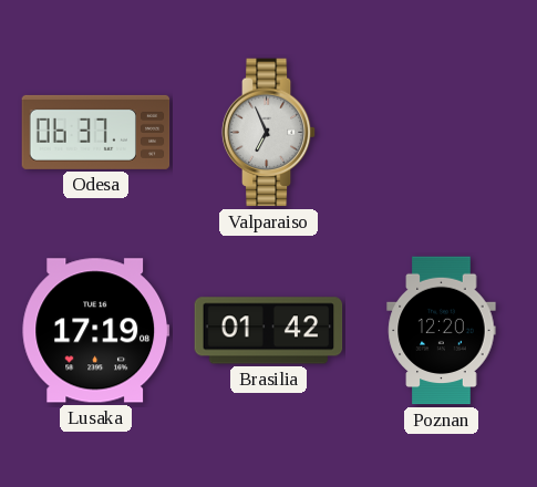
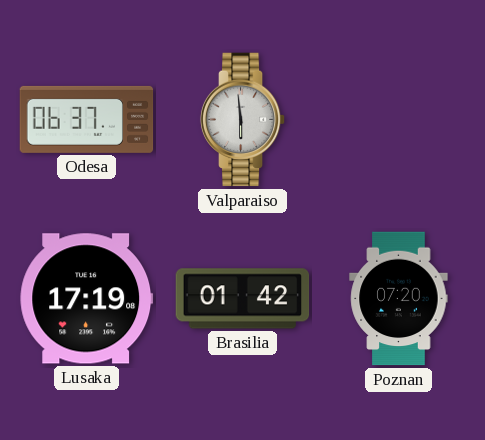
Valparaiso: 6:56 -> 5:59 (243, 120)
Poznan: 12:20 -> 07:20 (399, 299)
